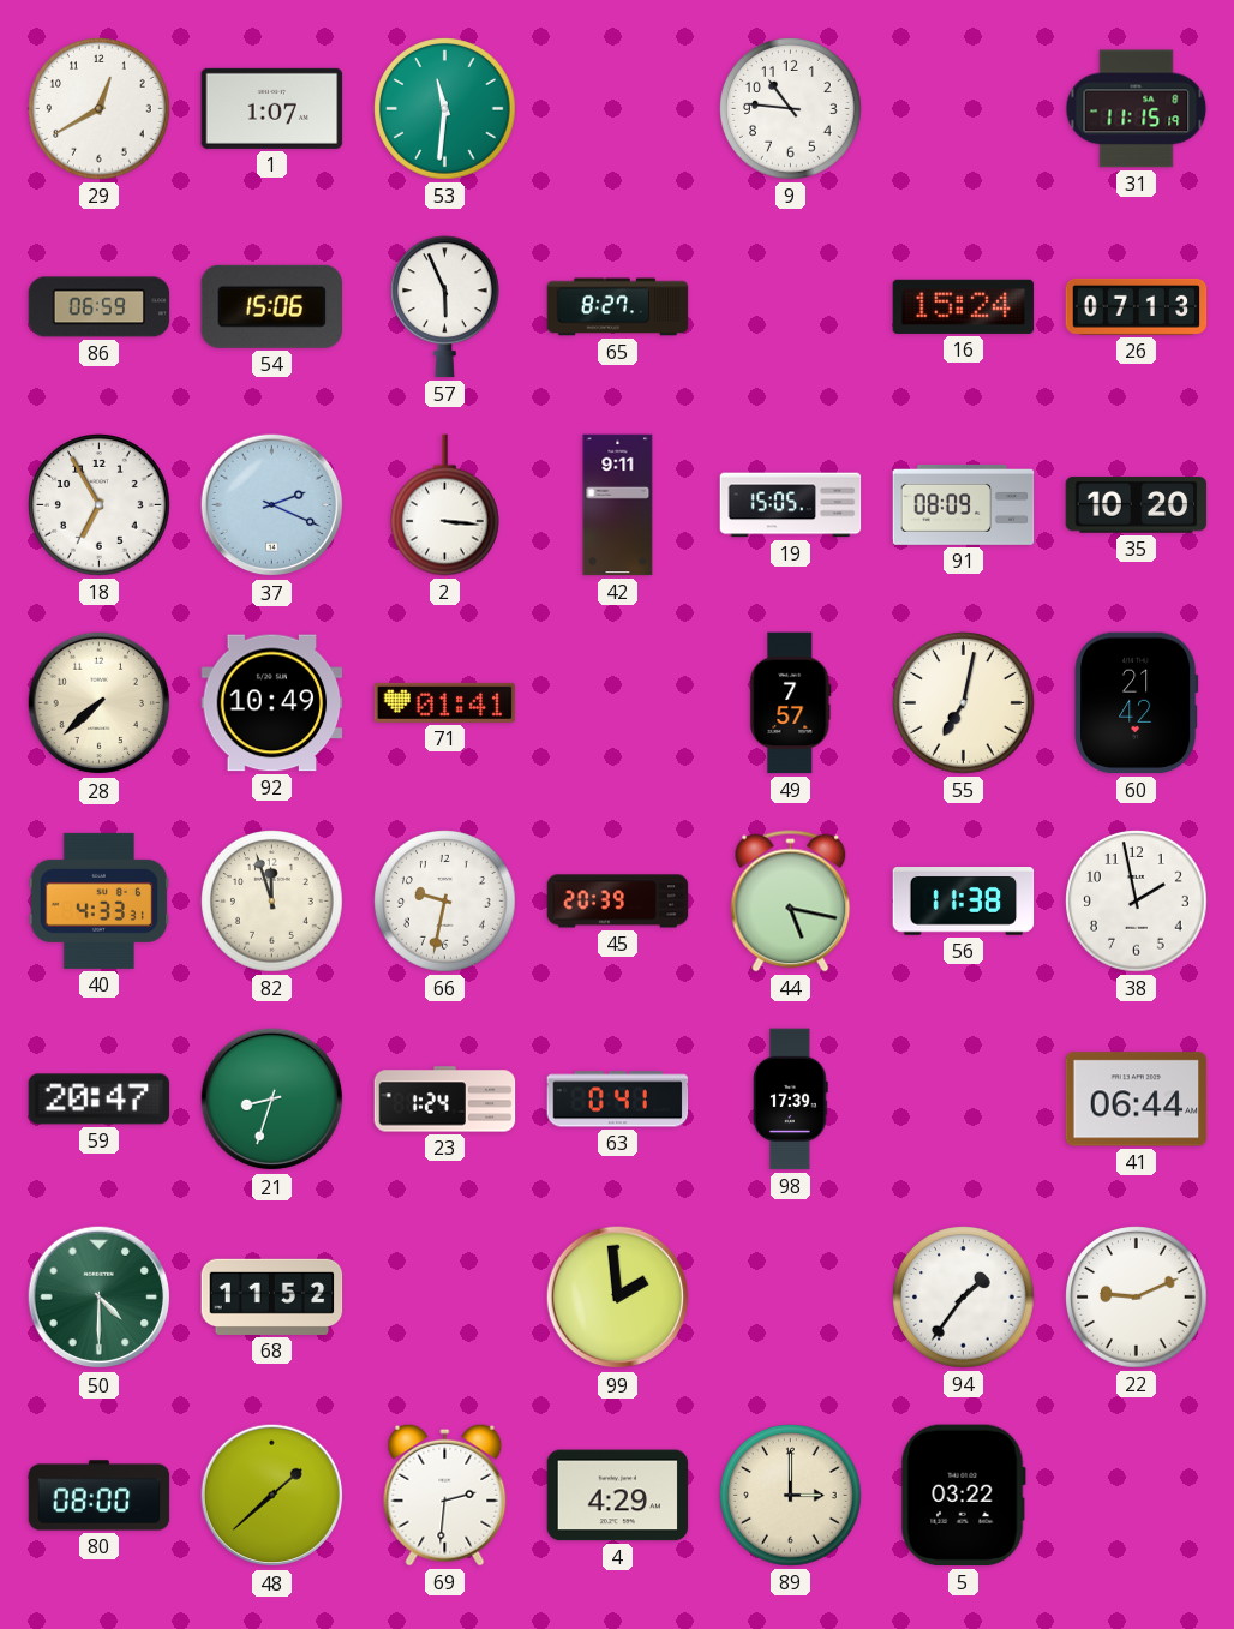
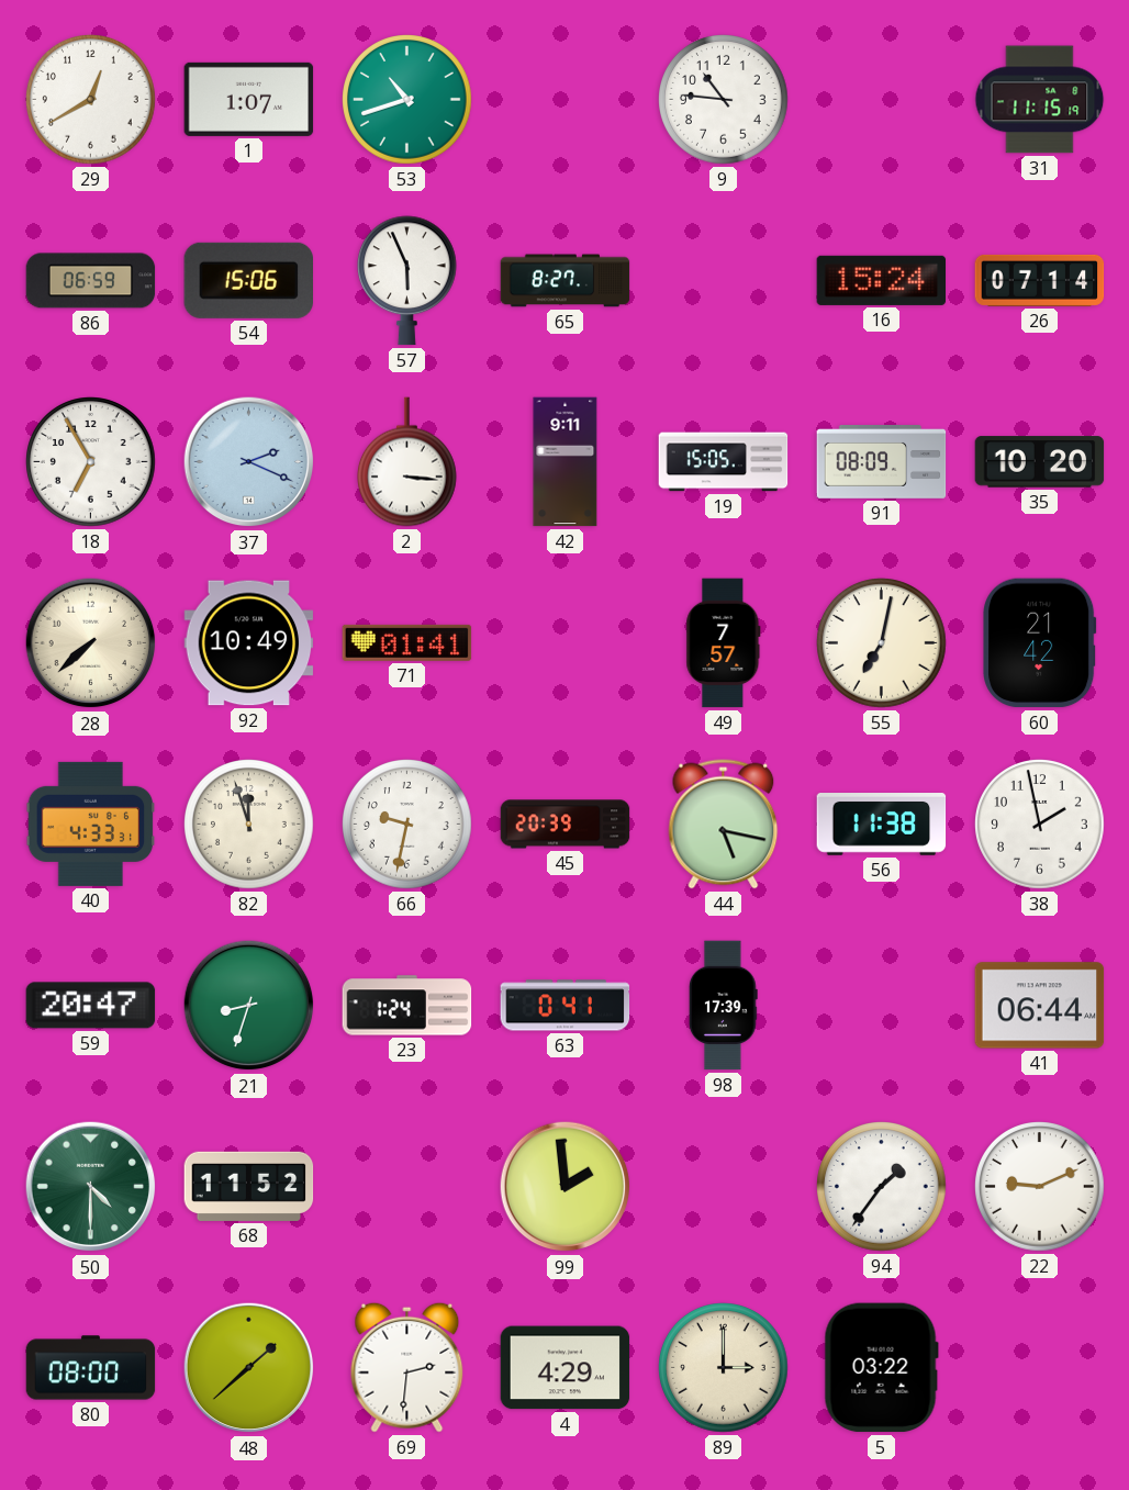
53: 11:31 -> 10:42 (407, 100)
26: 07:13 -> 07:14 (1040, 280)
